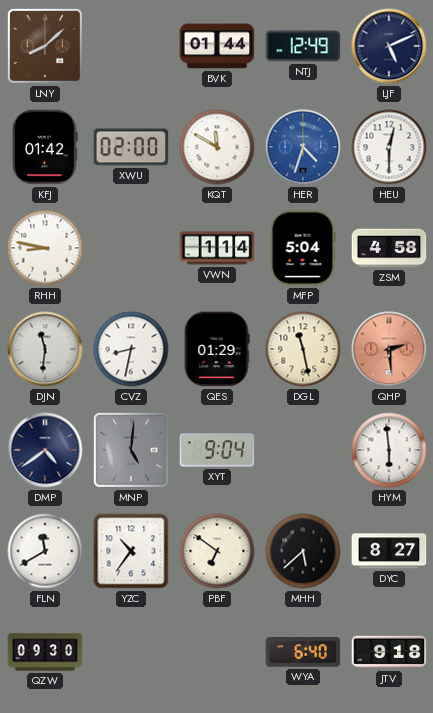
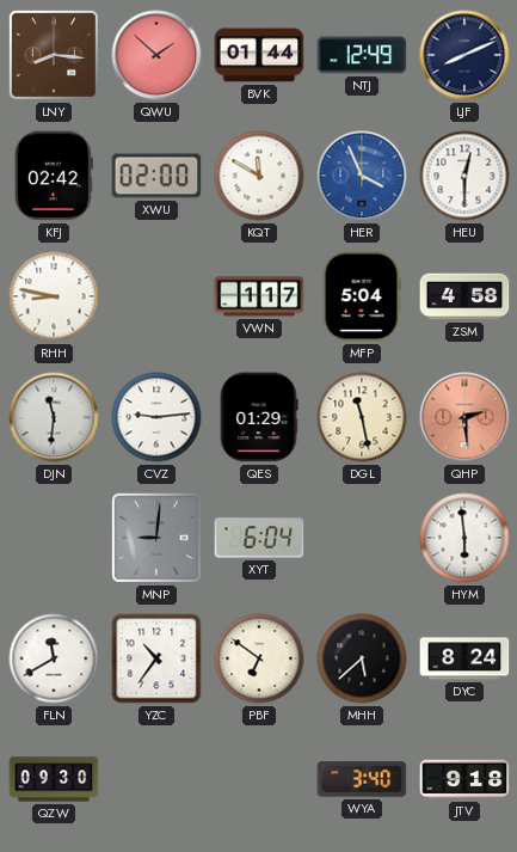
LNY: 8:08 -> 8:16 (54, 55)
QWU: none -> 1:52 (156, 55)
LJF: 5:11 -> 8:11 (464, 55)
KFJ: 01:42 -> 02:42 (54, 176)
HER: 4:33 -> 3:56 (362, 176)
VWN: 1:14 -> 1:17 (259, 296)
CVZ: 8:32 -> 9:14 (156, 417)
DMP: 4:39 -> none (45, 450)
MNP: 5:01 -> 9:01 (156, 538)
XYT: 9:04 -> 6:04 (259, 538)
DYC: 8:27 -> 8:24 (464, 658)
WYA: 6:40 -> 3:40 (362, 779)
